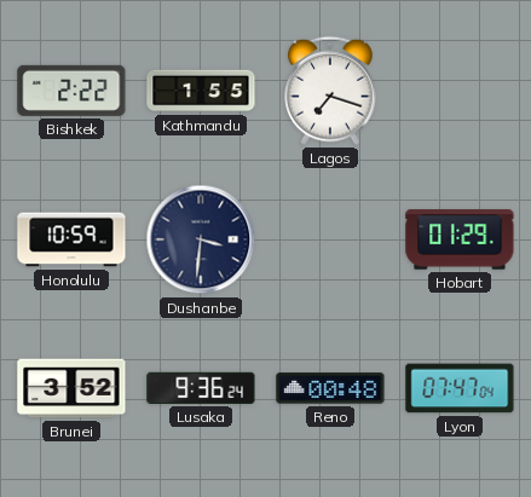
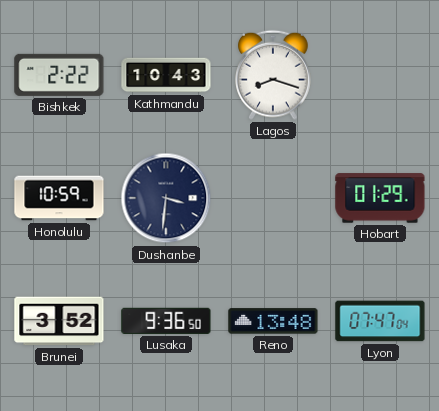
Kathmandu: 1:55 -> 10:43 (166, 75)
Lagos: 7:18 -> 8:18 (274, 75)
Lusaka: 9:36:24 -> 9:36:50 (166, 321)
Reno: 00:48 -> 13:48 (273, 321)
